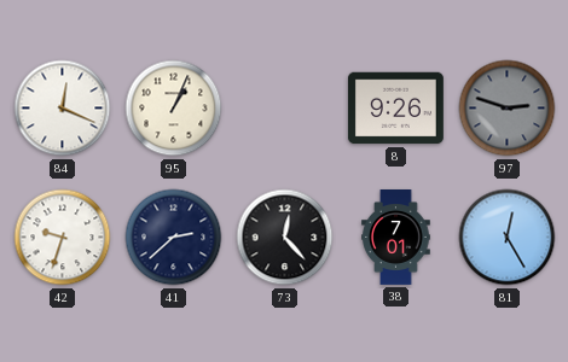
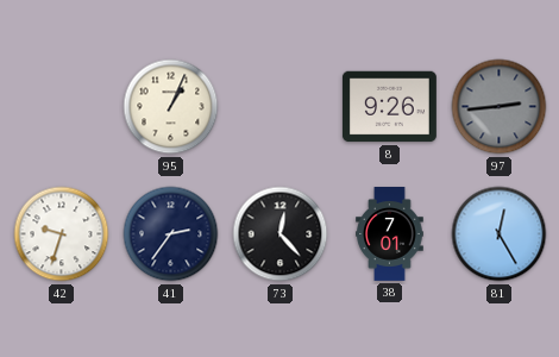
84: 12:19 -> none (63, 109)
97: 2:48 -> 2:44 (500, 107)
41: 2:38 -> 2:36 (171, 234)
